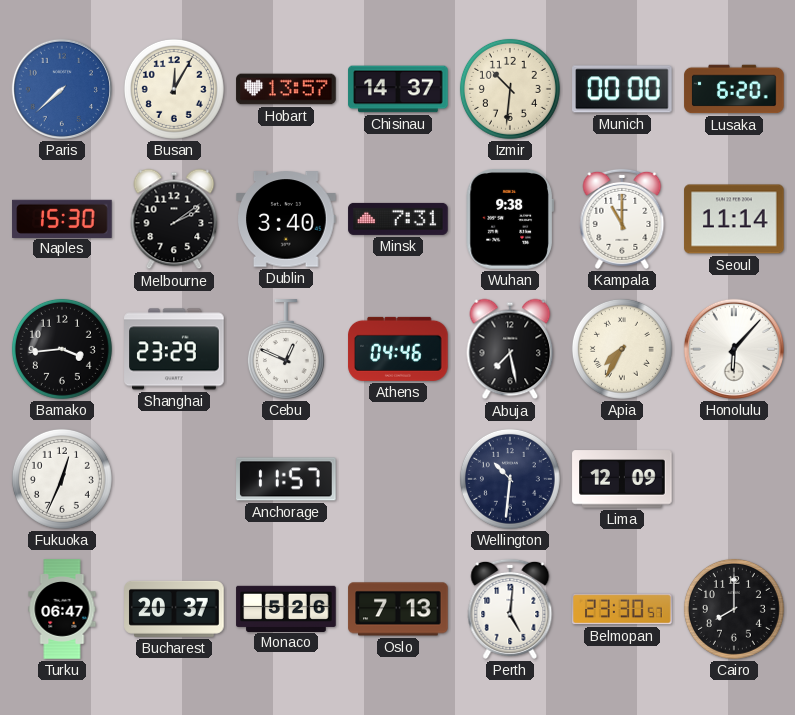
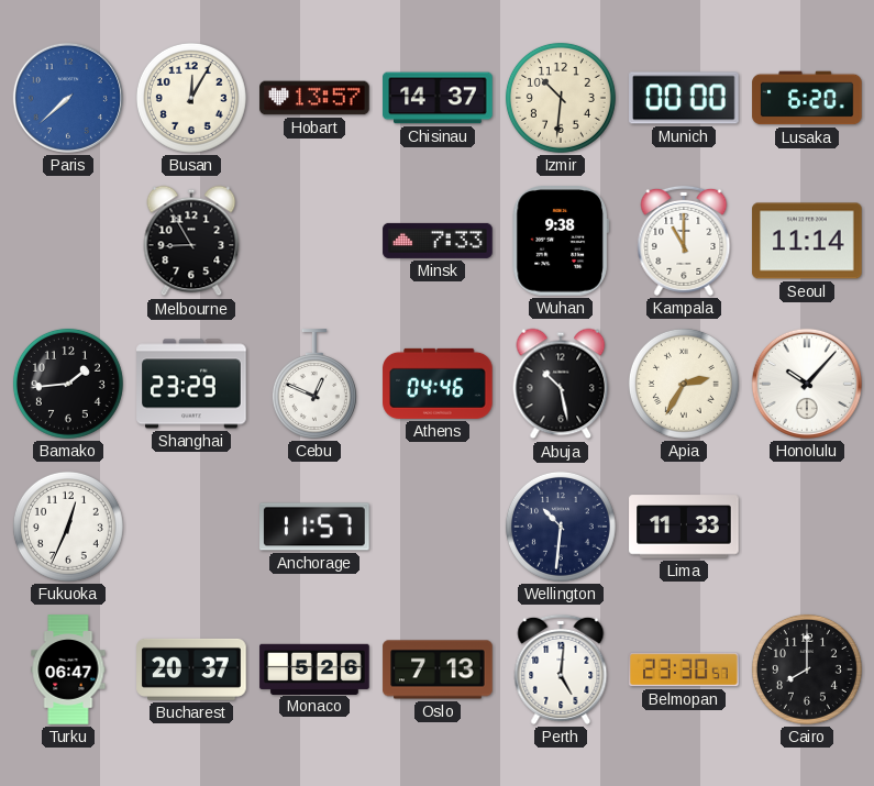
Naples: 15:30 -> none (62, 218)
Melbourne: 2:09 -> 8:55 (191, 241)
Dublin: 3:40 -> none (286, 219)
Minsk: 7:31 -> 7:33 (438, 241)
Bamako: 3:44 -> 1:44 (68, 384)
Abuja: 7:28 -> 10:28 (561, 384)
Apia: 7:35 -> 2:35 (684, 384)
Honolulu: 6:07 -> 10:07 (807, 384)
Lima: 12:09 -> 11:33 (684, 527)
